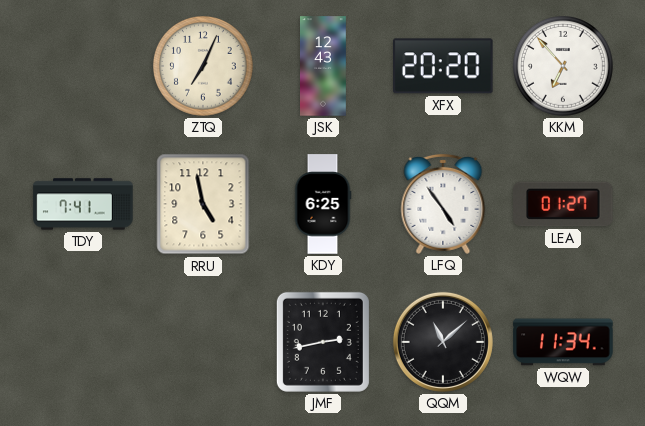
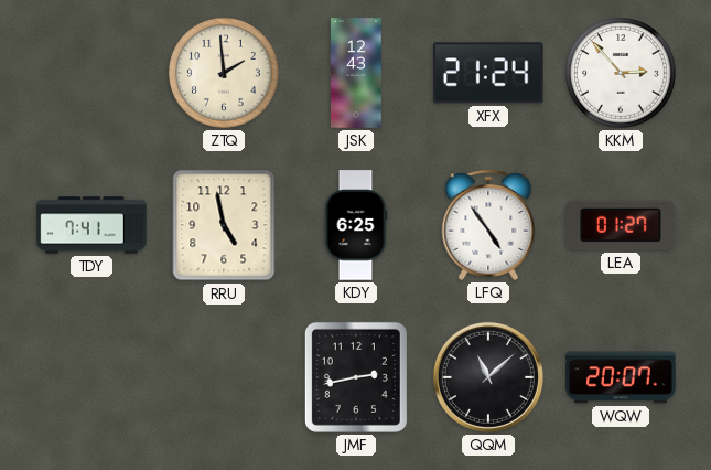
ZTQ: 7:04 -> 1:59 (225, 74)
XFX: 20:20 -> 21:24 (489, 73)
KKM: 6:53 -> 2:53 (622, 74)
WQW: 11:34 -> 20:07 (621, 377)
